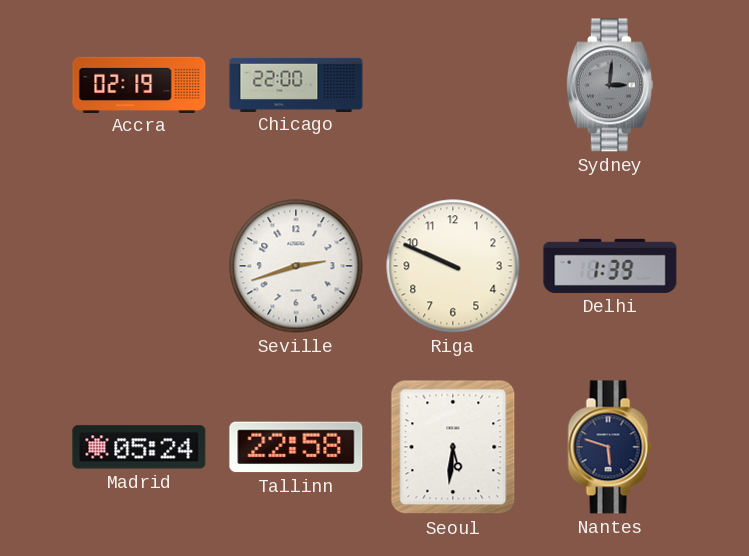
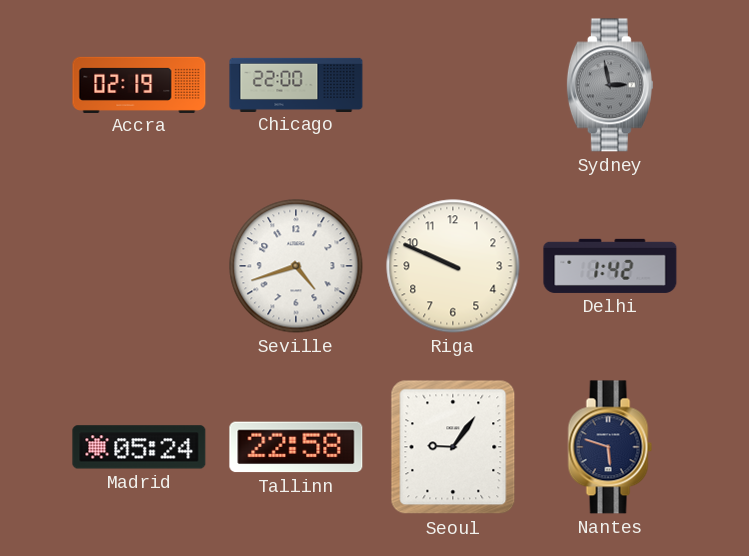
Sydney: 3:01 -> 2:58 (610, 85)
Seville: 2:42 -> 4:42 (296, 266)
Delhi: 1:39 -> 1:42 (610, 266)
Seoul: 5:31 -> 9:06 (453, 447)
